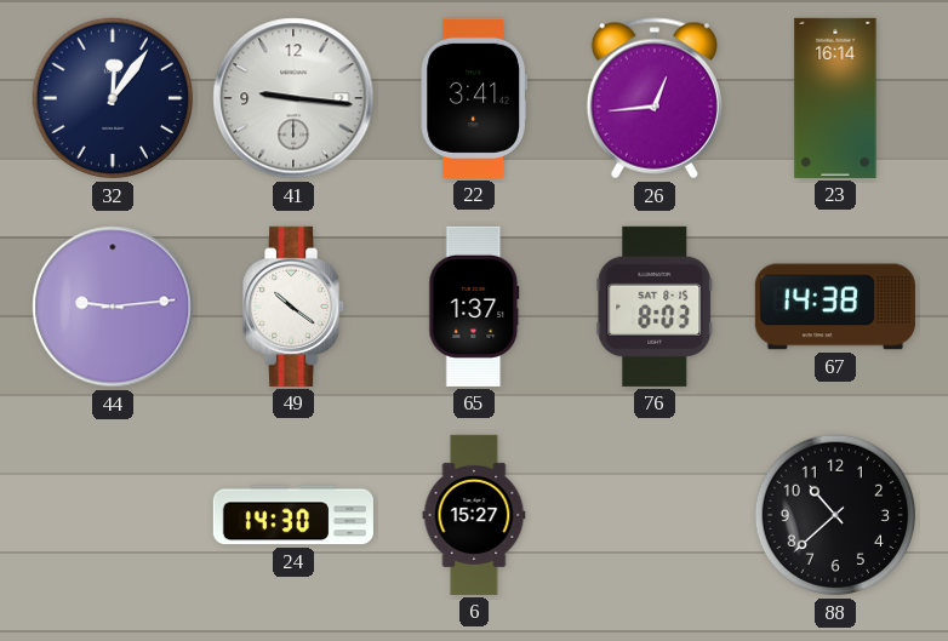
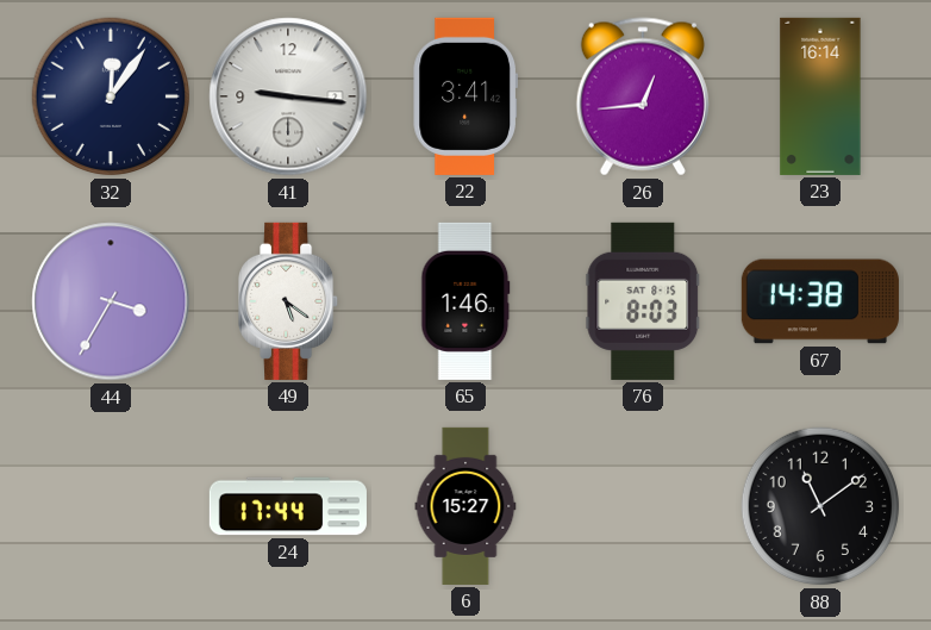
44: 9:14 -> 3:35 (111, 301)
49: 10:21 -> 5:21 (289, 301)
65: 1:37 -> 1:46 (465, 301)
24: 14:30 -> 17:44 (288, 506)
88: 10:38 -> 11:09 (820, 506)
